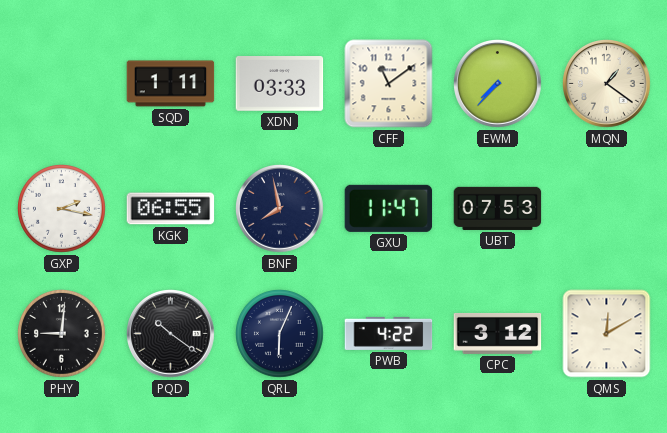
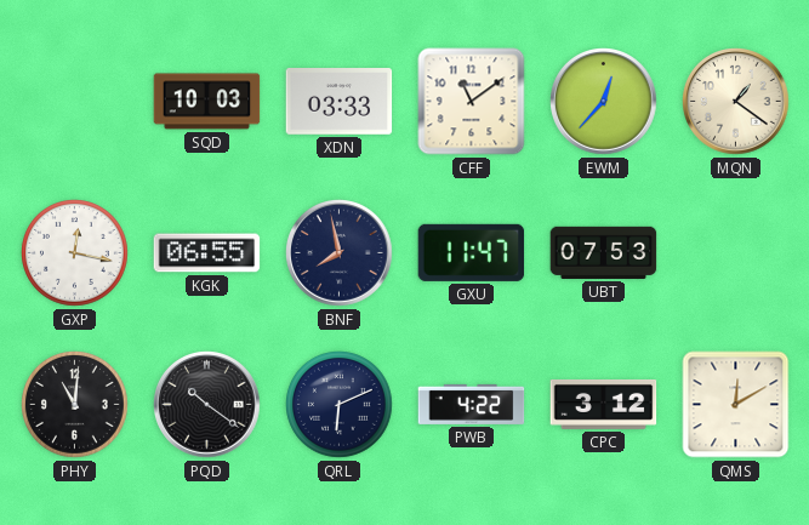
SQD: 1:11 -> 10:03 (207, 102)
EWM: 7:37 -> 12:37 (604, 102)
GXP: 2:17 -> 12:17 (75, 253)
PHY: 9:01 -> 11:01 (75, 405)
QRL: 6:04 -> 6:11 (340, 405)
